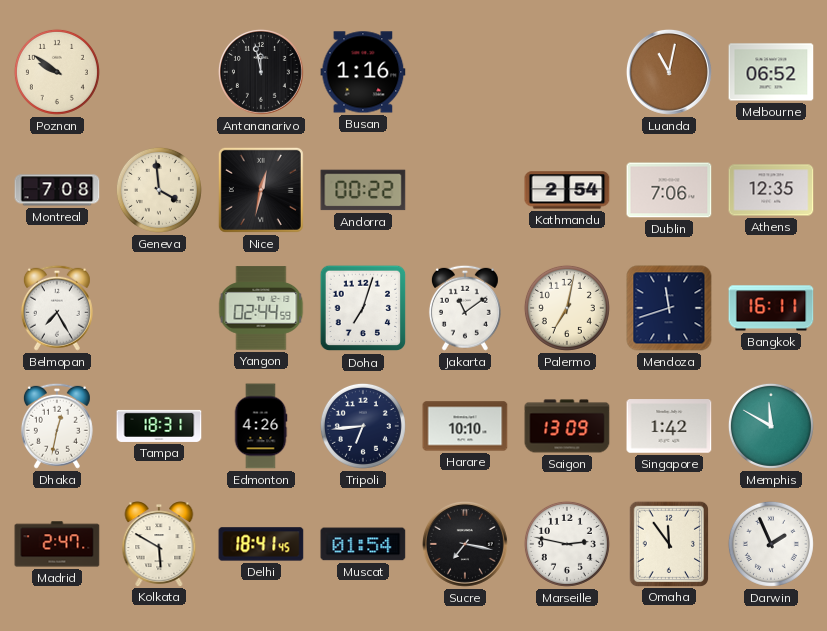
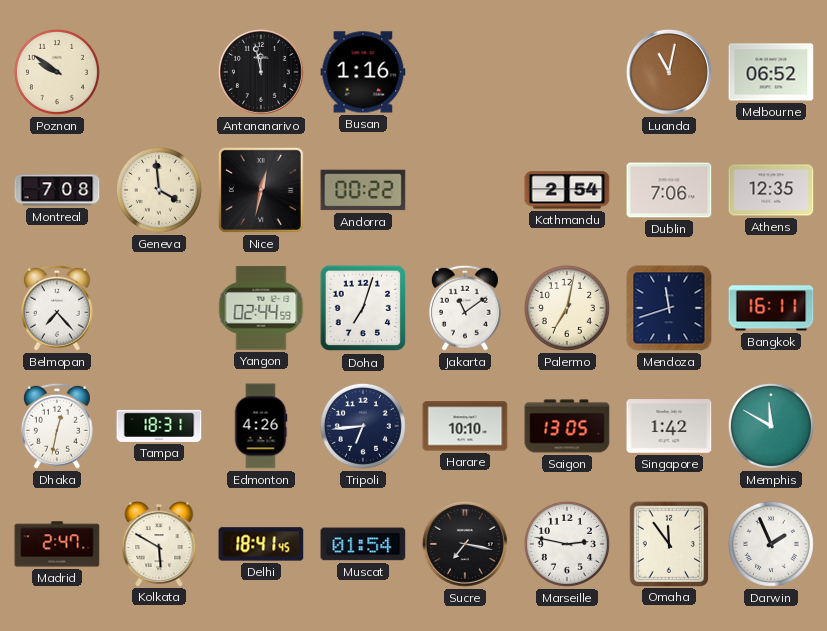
Belmopan: 7:25 -> 7:23 (57, 308)
Saigon: 13:09 -> 13:05 (567, 426)
